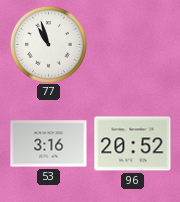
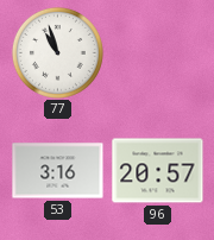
96: 20:52 -> 20:57 (158, 171)
